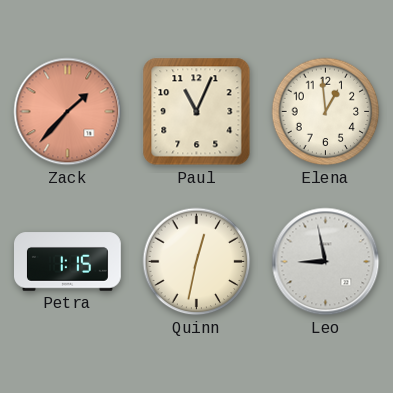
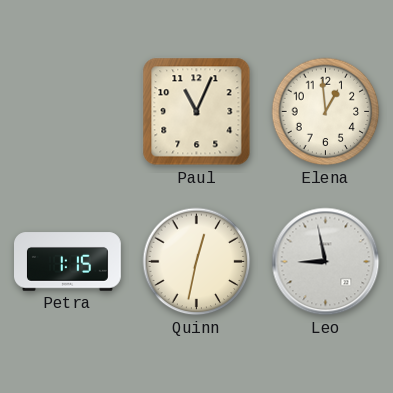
Zack: 1:37 -> none (68, 112)
